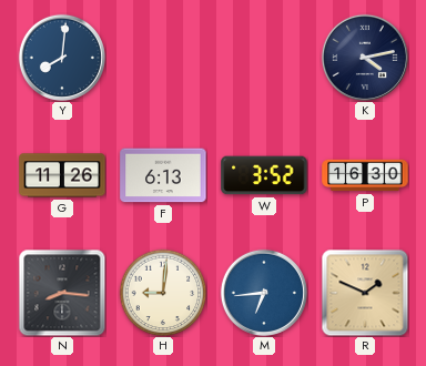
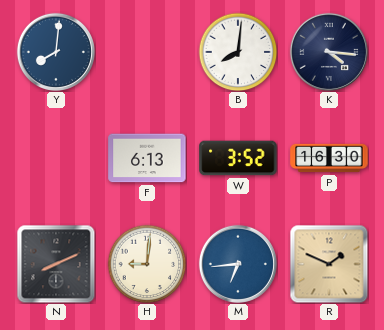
B: none -> 8:01 (238, 52)
K: 4:13 -> 4:16 (329, 52)
G: 11:26 -> none (62, 175)
N: 8:16 -> 8:11 (56, 264)
